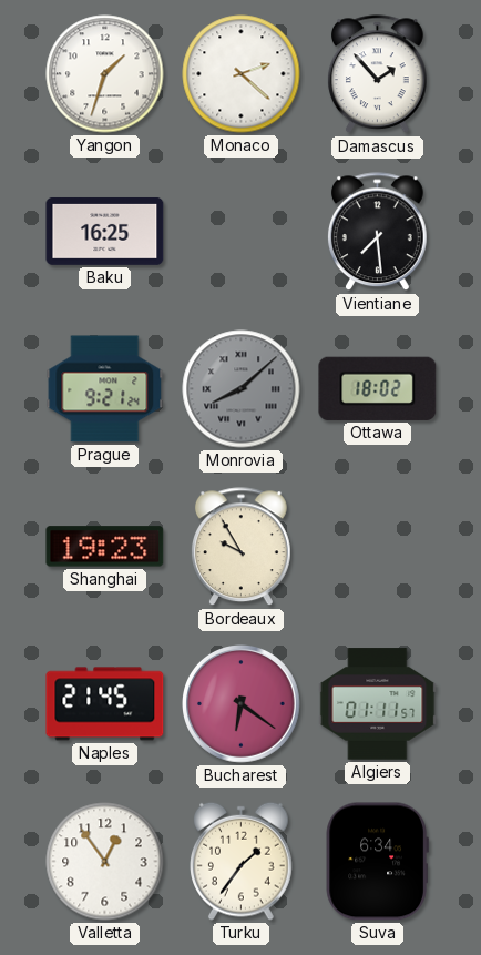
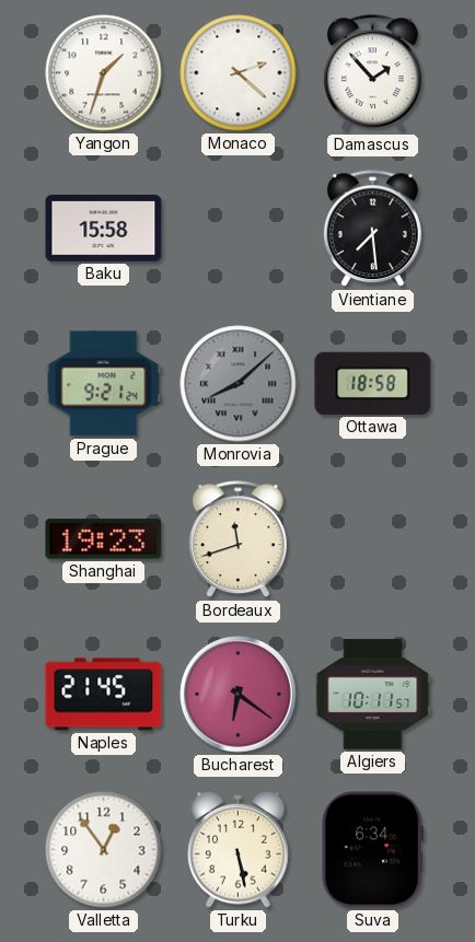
Baku: 16:25 -> 15:58 (104, 228)
Ottawa: 18:02 -> 18:58 (373, 383)
Bordeaux: 9:55 -> 11:42 (237, 539)
Algiers: 01:11 -> 10:11 (373, 695)
Turku: 1:36 -> 5:28 (239, 849)
